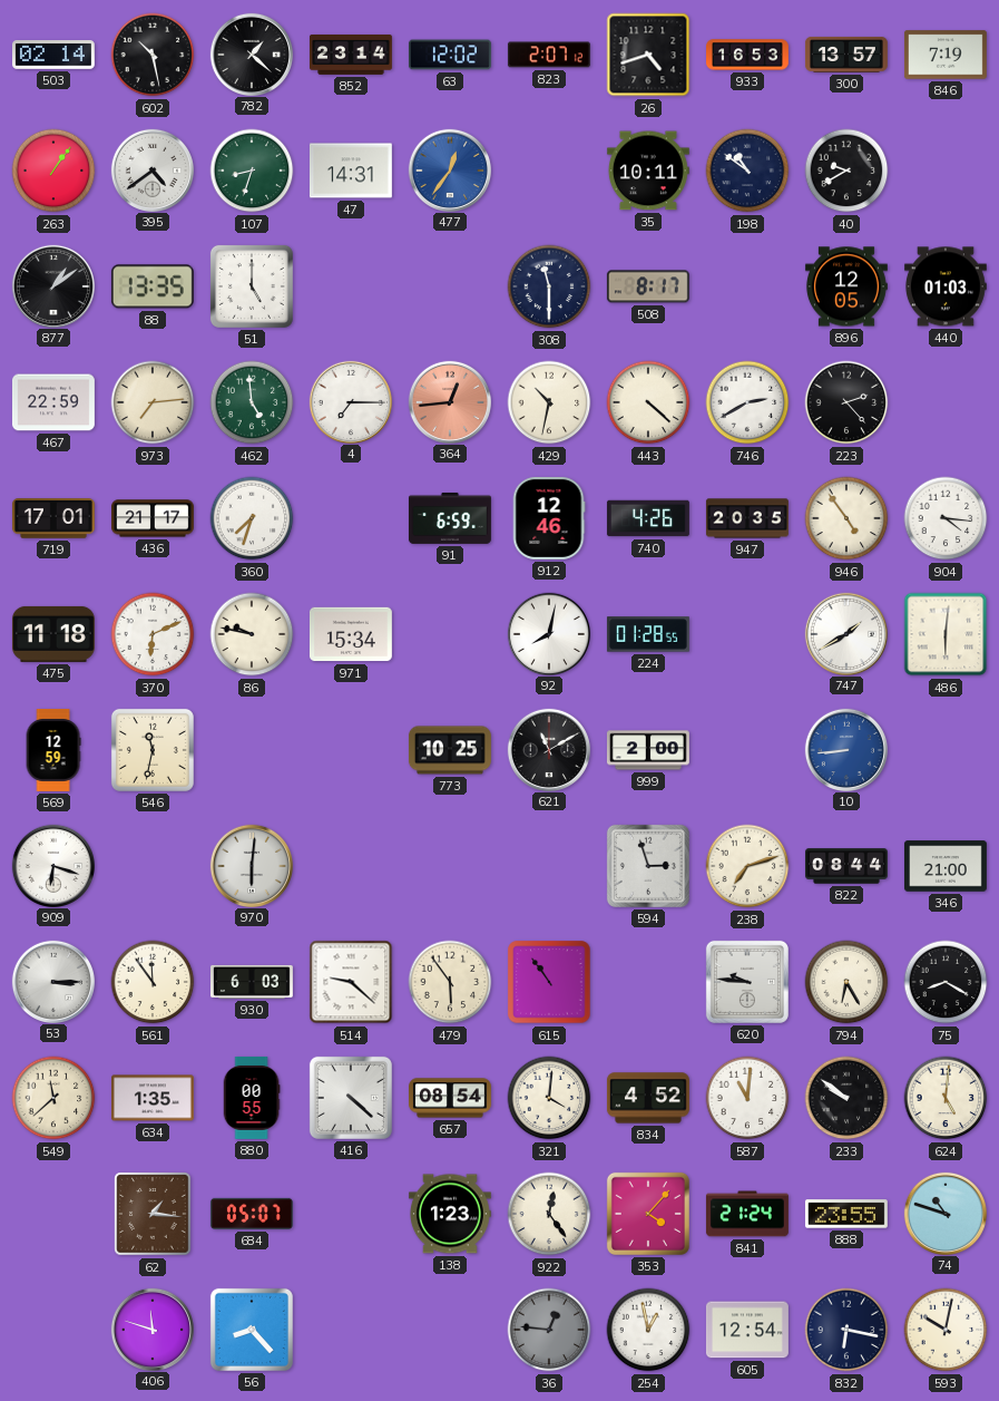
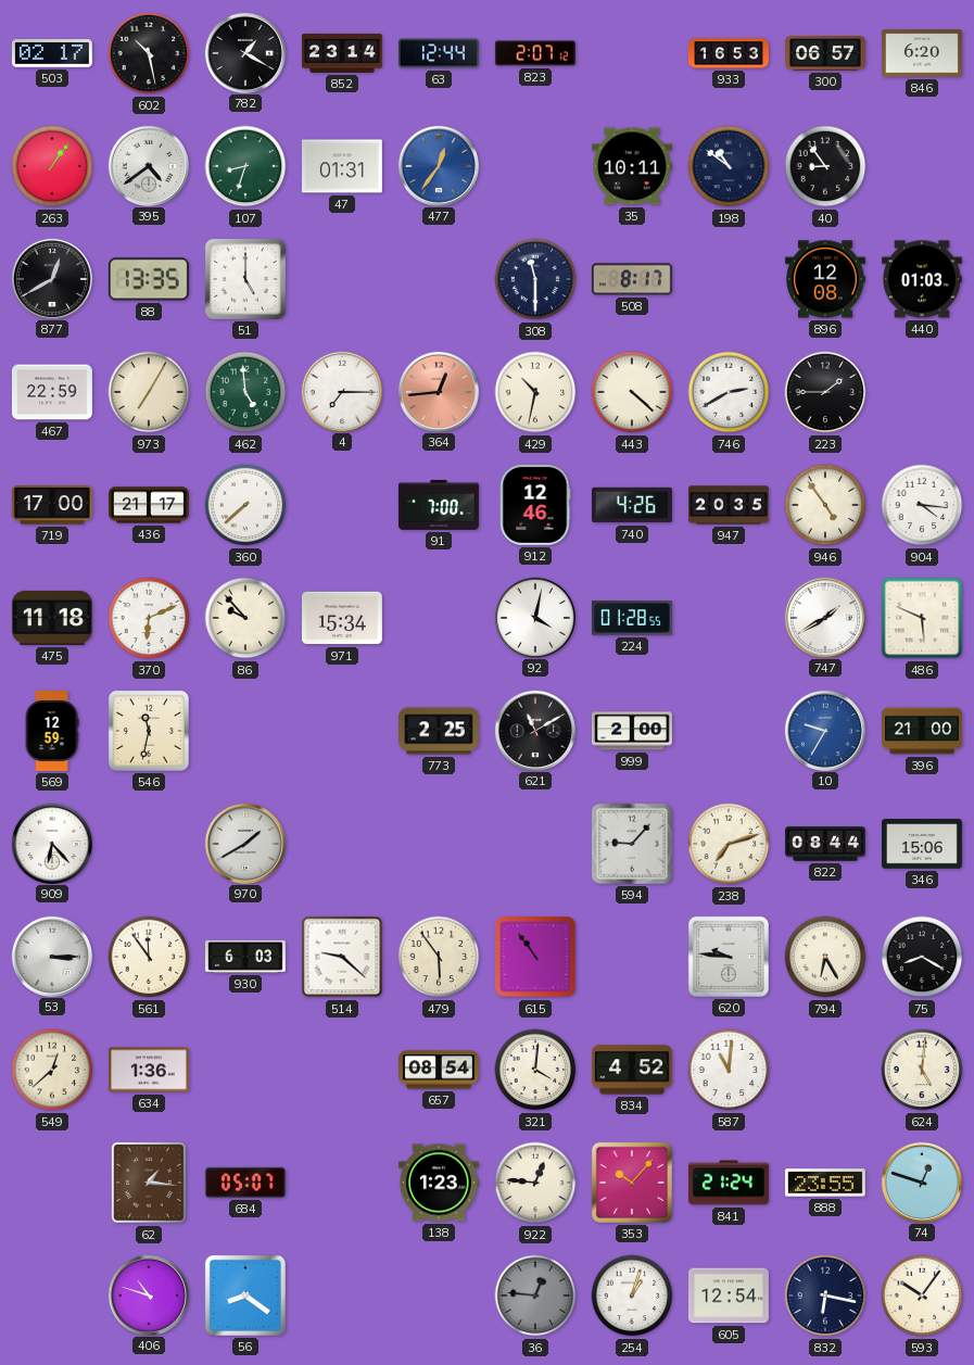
503: 02:14 -> 02:17 (52, 54)
782: 1:22 -> 1:20 (244, 52)
63: 12:02 -> 12:44 (439, 53)
26: 4:42 -> none (648, 55)
300: 13:57 -> 06:57 (825, 53)
846: 7:19 -> 6:20 (922, 53)
47: 14:31 -> 01:31 (342, 166)
40: 9:40 -> 8:54 (825, 166)
877: 1:09 -> 12:40 (51, 278)
896: 12:05 -> 12:08 (825, 279)
973: 7:14 -> 7:05 (149, 392)
223: 2:23 -> 1:45 (825, 392)
719: 17:01 -> 17:00 (52, 505)
360: 7:33 -> 7:38 (245, 505)
91: 6:59 -> 7:00 (439, 505)
86: 9:47 -> 9:53 (245, 618)
92: 8:02 -> 4:02 (534, 617)
486: 6:01 -> 5:49 (922, 618)
773: 10:25 -> 2:25 (439, 731)
10: 8:44 -> 9:35 (824, 730)
396: none -> 21:00 (923, 731)
909: 6:18 -> 6:23 (51, 843)
970: 6:01 -> 1:40 (244, 843)
594: 2:57 -> 9:07 (632, 844)
346: 21:00 -> 15:06 (922, 844)
549: 11:38 -> 12:38 (52, 1070)
634: 1:35 -> 1:36 (149, 1070)
880: 00:55 -> none (252, 1098)
416: 4:22 -> none (351, 1098)
233: 9:51 -> none (846, 1098)
922: 12:24 -> 12:46 (535, 1183)
353: 4:07 -> 10:07 (632, 1183)
74: 10:48 -> 12:48 (921, 1181)
406: 11:48 -> 10:48 (148, 1294)
56: 8:23 -> 8:21 (245, 1296)
254: 12:58 -> 1:03 (632, 1296)
593: 10:02 -> 10:06 (922, 1296)
